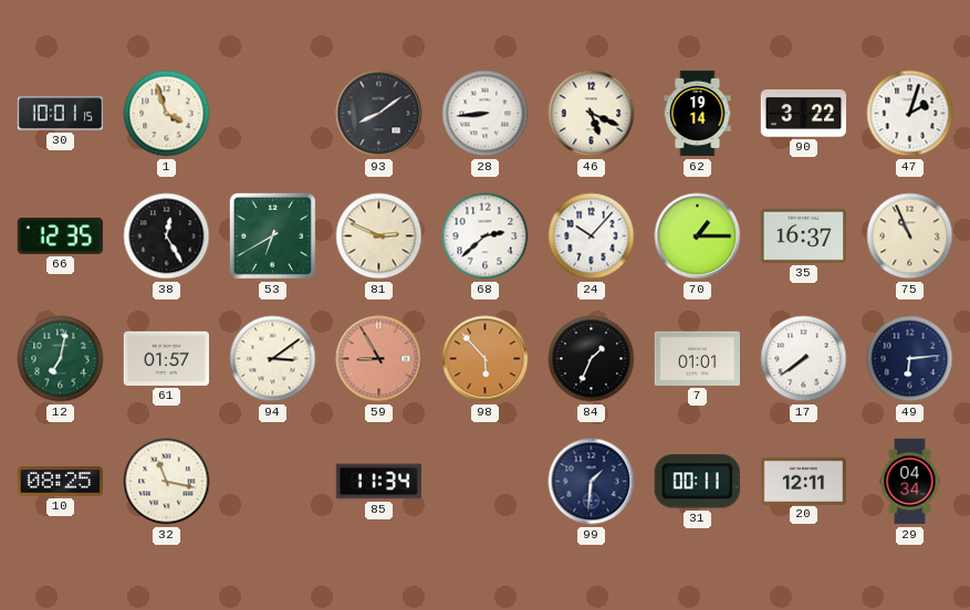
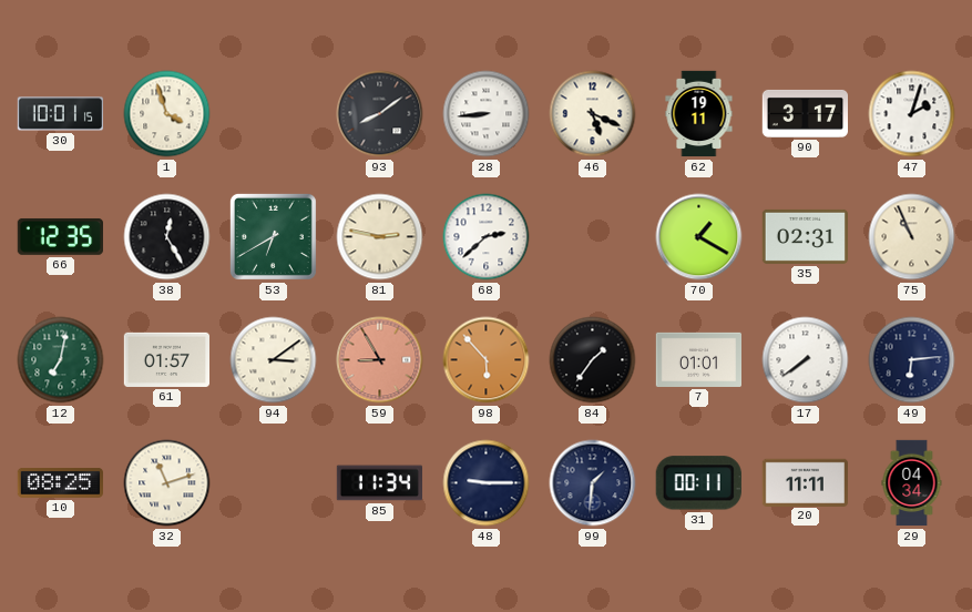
62: 19:14 -> 19:11 (699, 114)
90: 3:22 -> 3:17 (805, 113)
81: 2:49 -> 2:47 (380, 237)
24: 10:07 -> none (592, 236)
70: 1:15 -> 1:20 (699, 237)
35: 16:37 -> 02:31 (805, 236)
84: 1:34 -> 1:36 (593, 360)
32: 11:17 -> 11:12 (167, 483)
48: none -> 9:15 (487, 483)
20: 12:11 -> 11:11 (805, 482)
